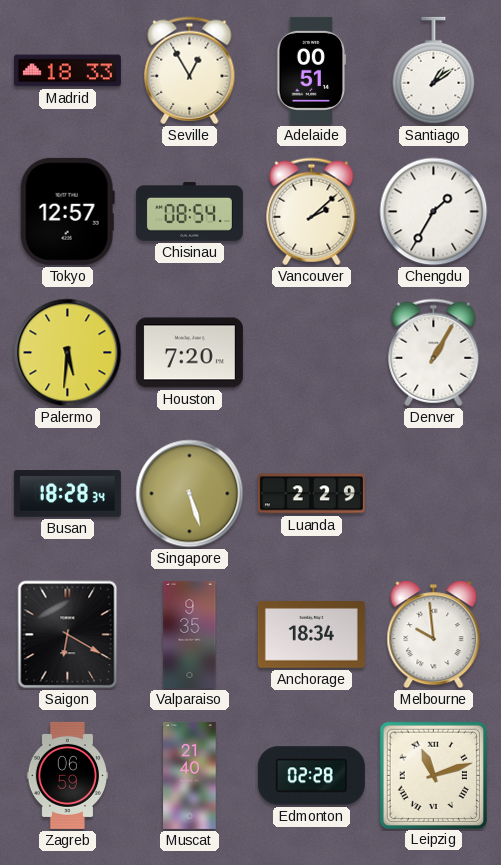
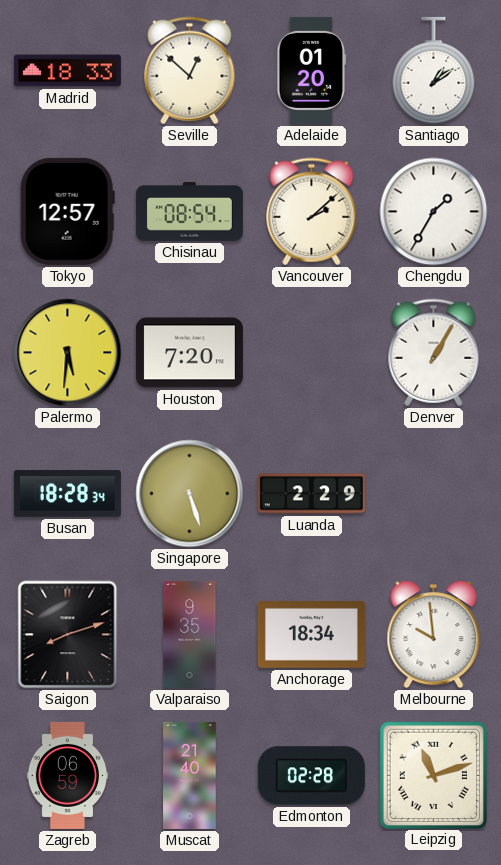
Seville: 12:55 -> 12:52 (190, 71)
Adelaide: 00:51 -> 01:20 (312, 70)
Saigon: 6:20 -> 8:12 (68, 635)
